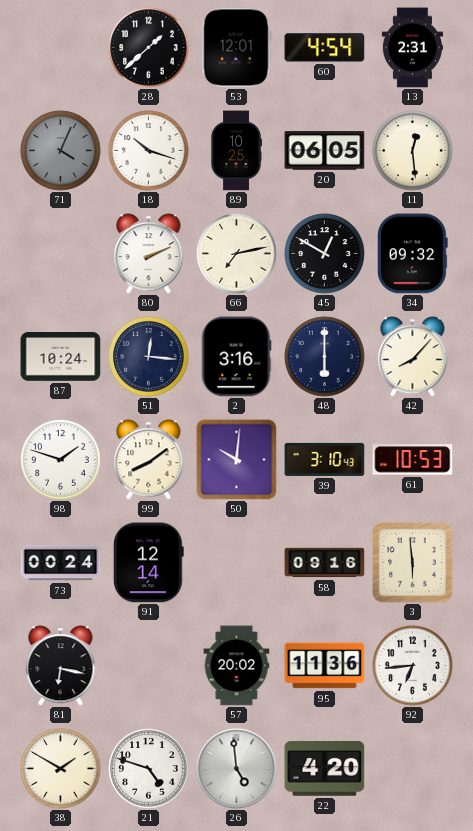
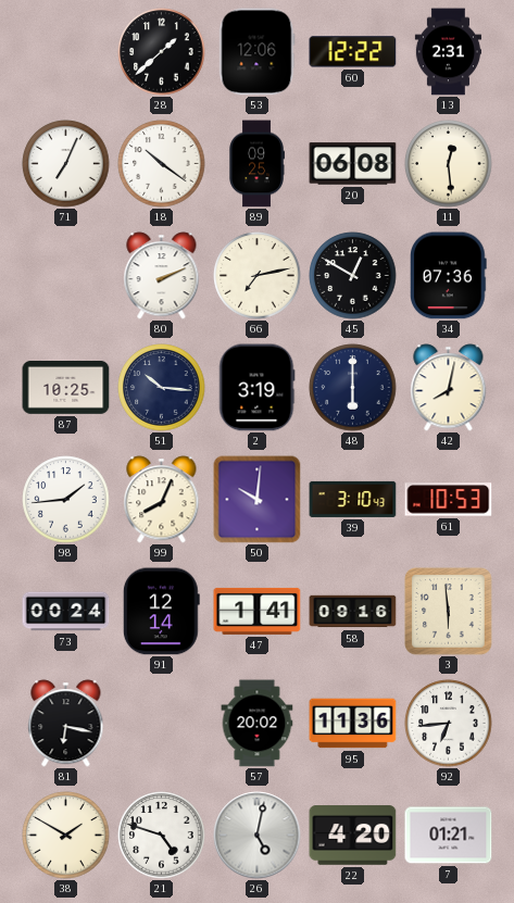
53: 12:01 -> 12:06 (256, 52)
60: 4:54 -> 12:22 (353, 52)
71: 4:04 -> 7:04 (66, 164)
71 dial: grey -> white (66, 164)
18: 10:18 -> 10:21 (162, 164)
89: 10:25 -> 09:25 (256, 164)
20: 06:05 -> 06:08 (353, 164)
34: 09:32 -> 07:36 (449, 276)
87: 10:24 -> 10:25 (66, 388)
51: 12:16 -> 10:16 (162, 388)
2: 3:16 -> 3:19 (256, 388)
42: 8:07 -> 8:02 (449, 388)
98: 1:48 -> 1:44 (66, 500)
99: 8:09 -> 8:04 (162, 500)
47: none -> 1:41 (258, 611)
26: 4:59 -> 5:02 (258, 836)
7: none -> 01:21 (449, 836)
